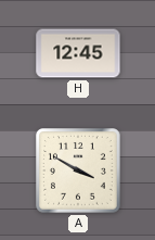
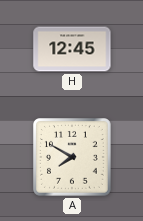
A: 3:50 -> 7:50 (73, 158)
